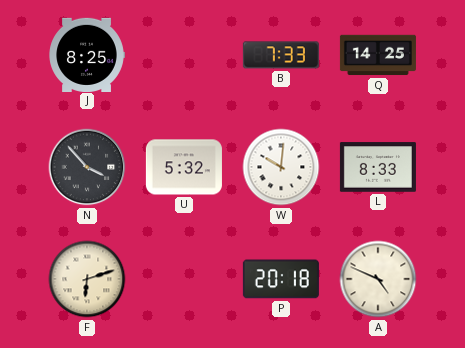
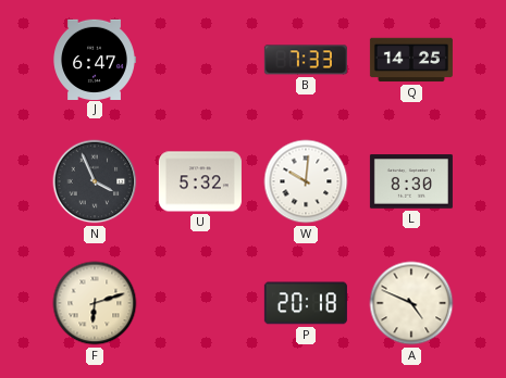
J: 8:25 -> 6:47 (95, 59)
N: 3:53 -> 3:56 (95, 181)
L: 8:33 -> 8:30 (411, 181)
